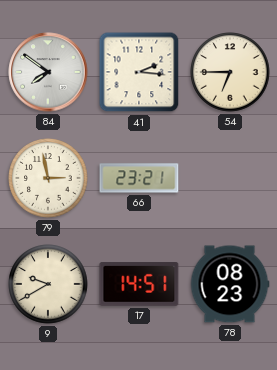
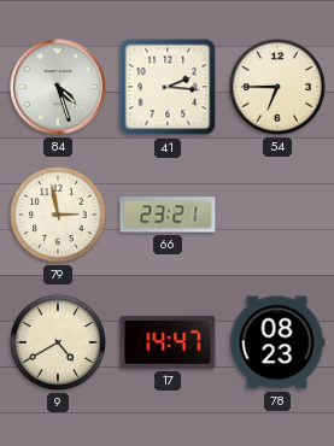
84: 7:51 -> 4:27 (58, 87)
9: 9:40 -> 4:40 (58, 342)
17: 14:51 -> 14:47 (168, 344)
